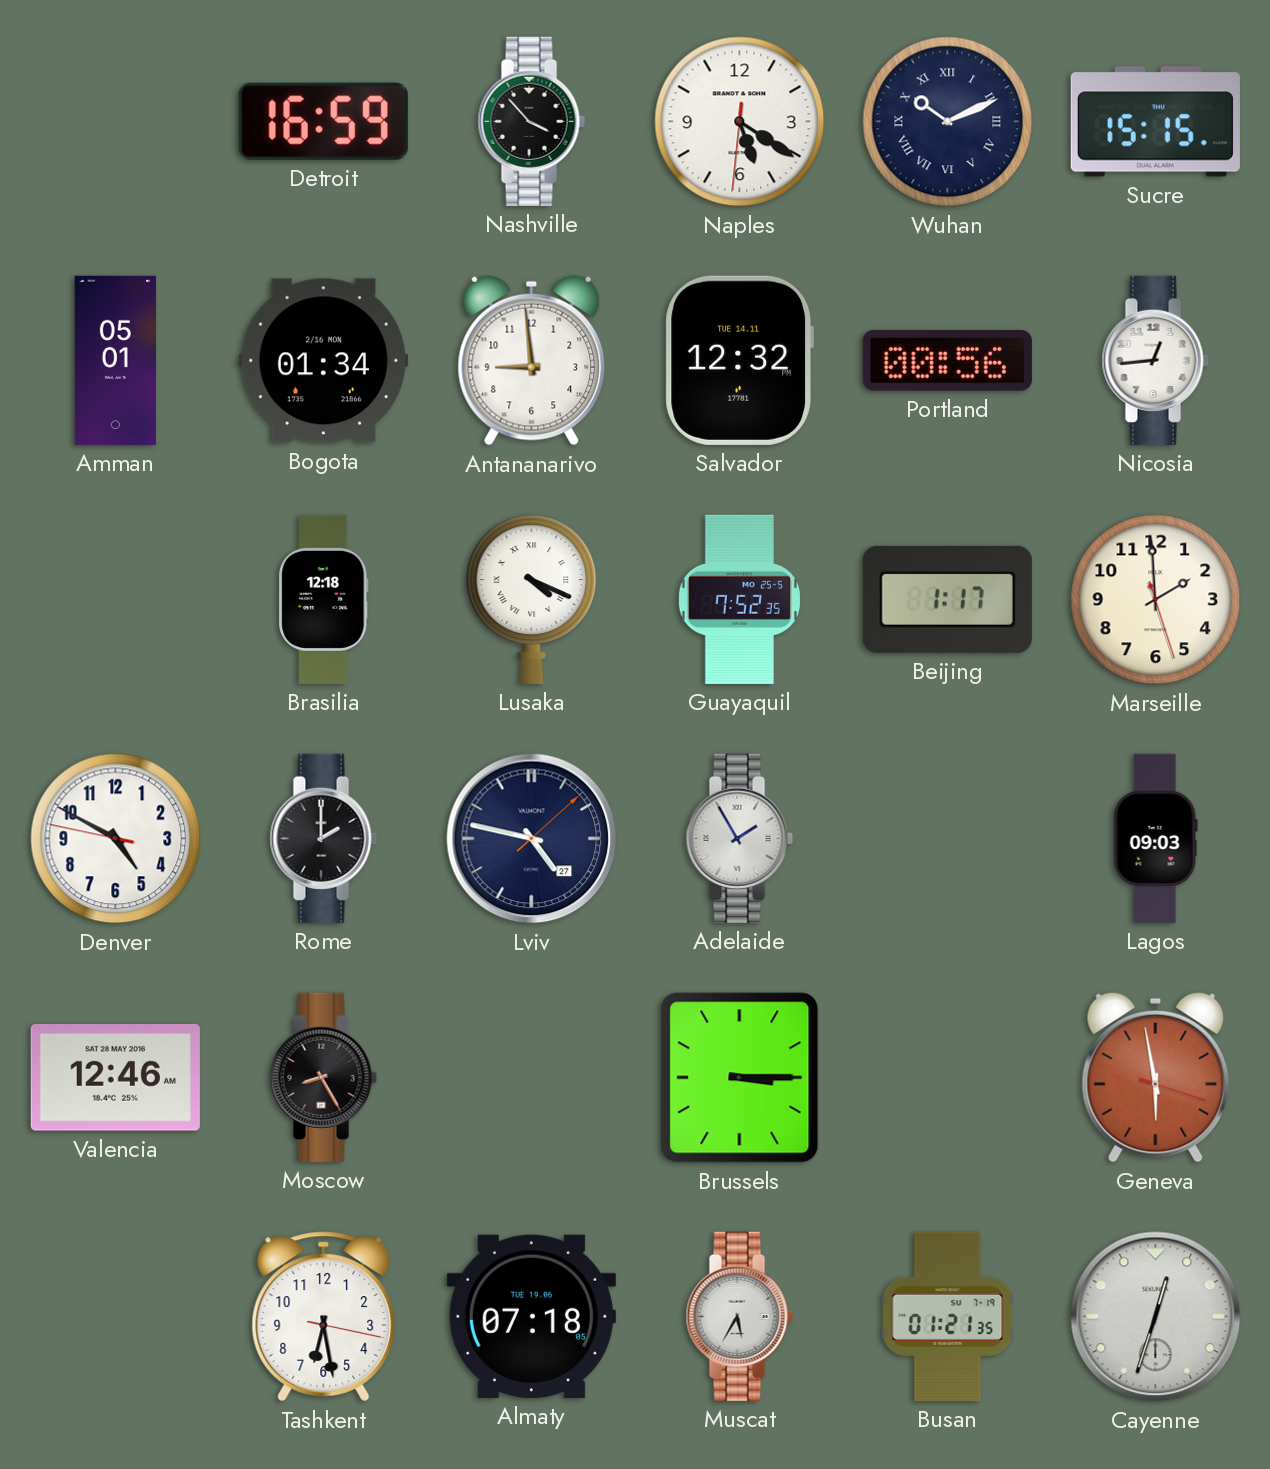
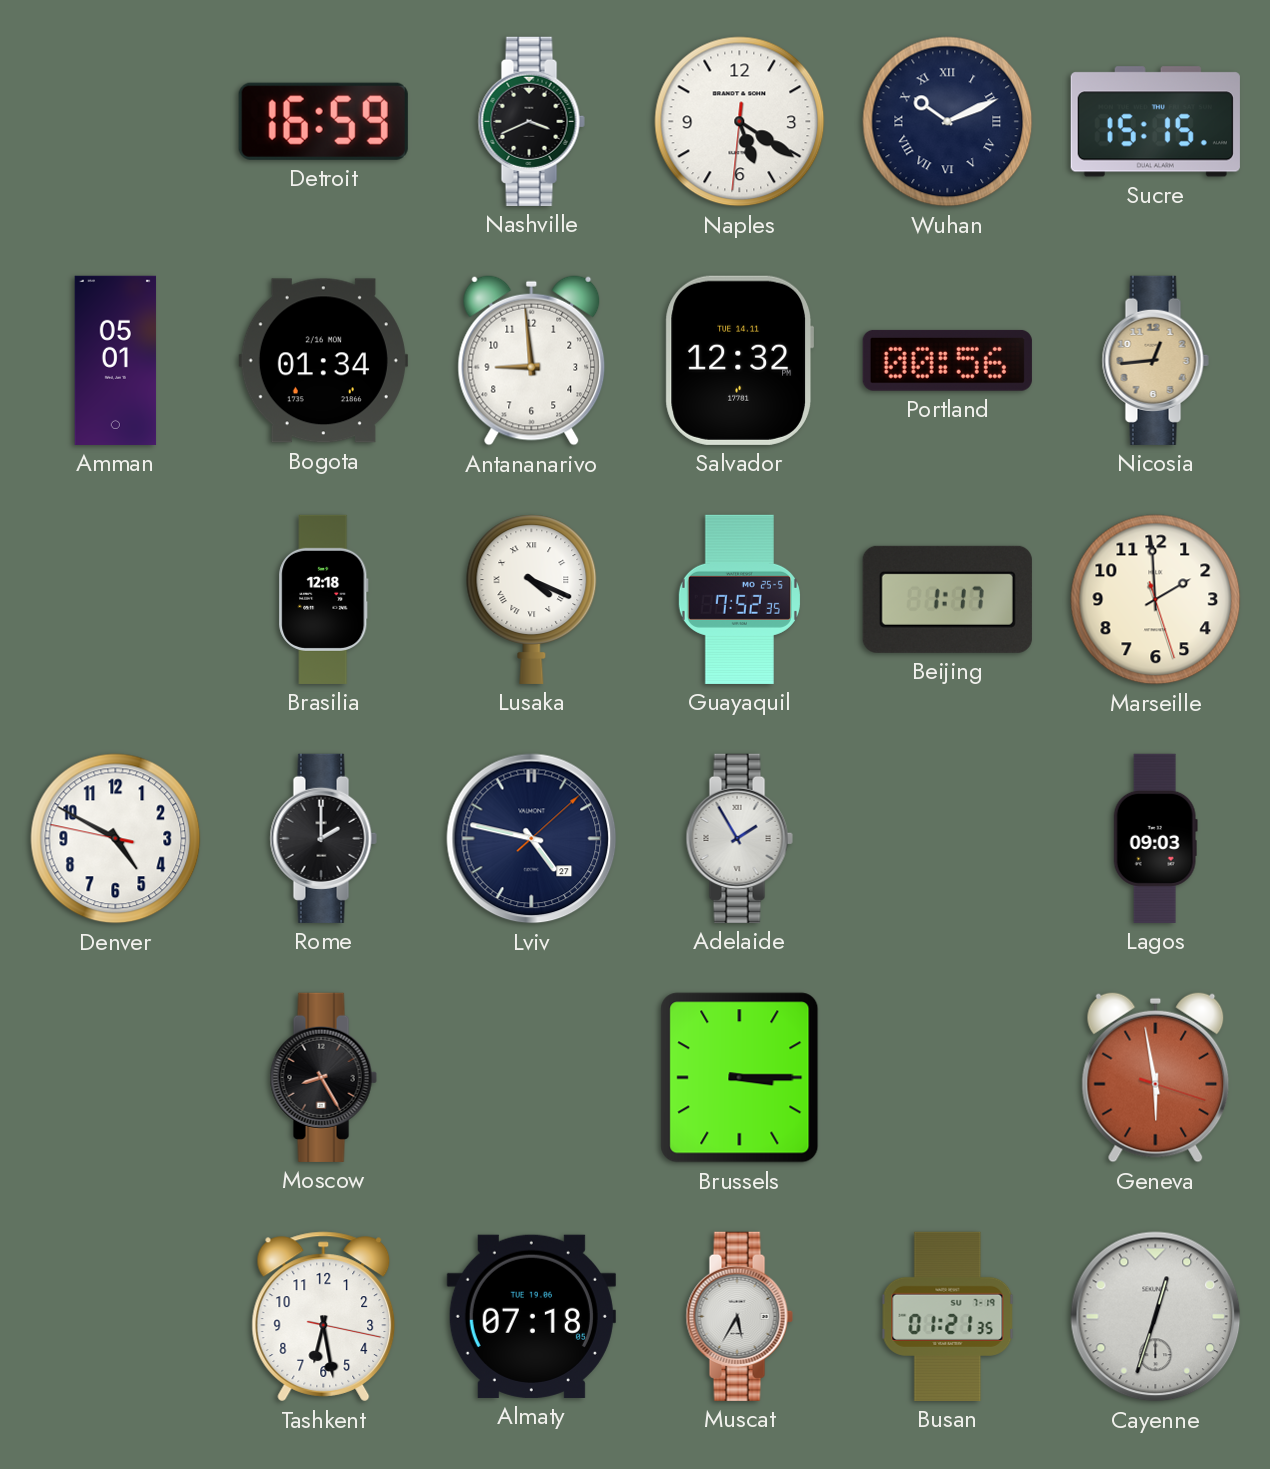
Nashville: 3:53 -> 3:41 (531, 121)
Nicosia dial: white -> champagne (1155, 360)
Valencia: 12:46 -> none (115, 1078)
